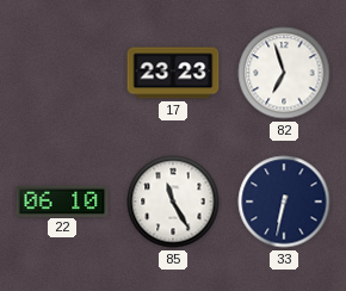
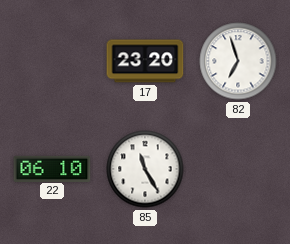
17: 23:23 -> 23:20 (145, 61)
33: 6:32 -> none (284, 202)
